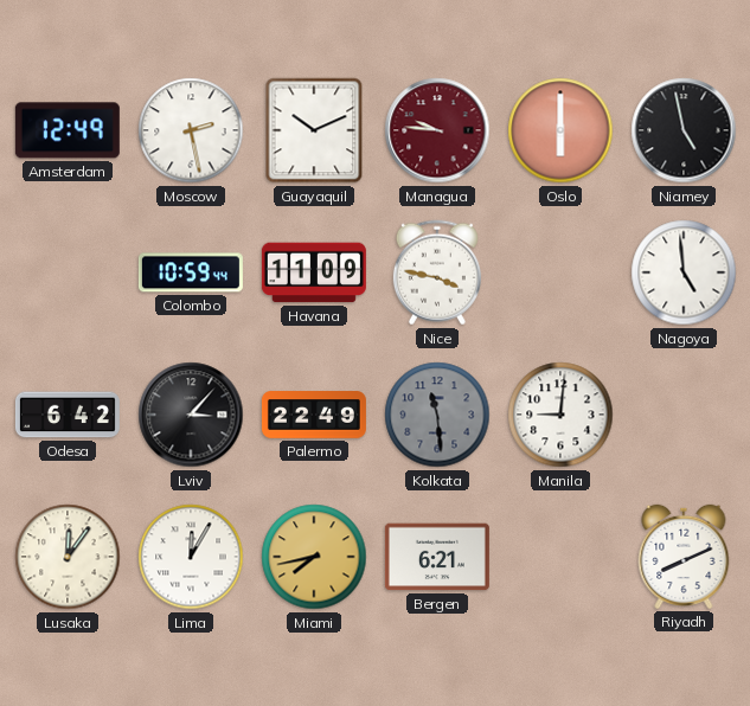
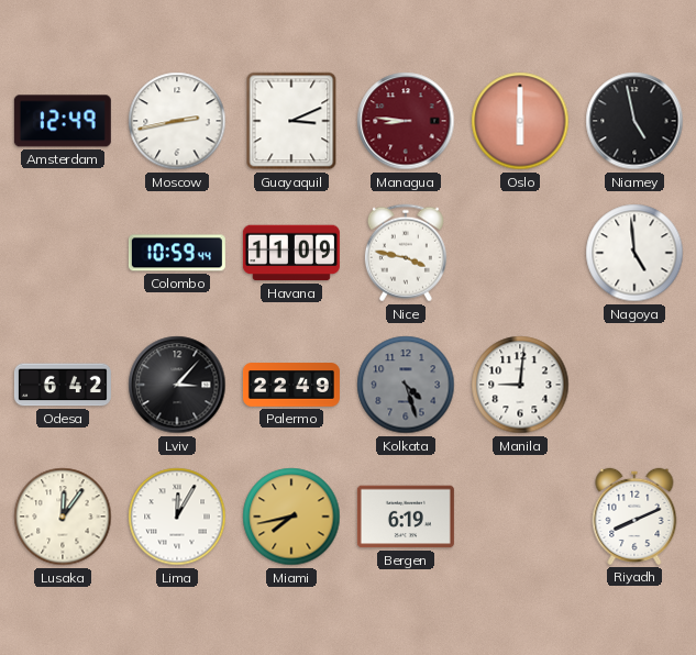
Moscow: 2:28 -> 2:43 (177, 121)
Guayaquil: 10:11 -> 3:11 (291, 121)
Managua: 9:46 -> 8:46 (406, 121)
Kolkata: 11:29 -> 4:27 (406, 385)
Bergen: 6:21 -> 6:19 (406, 517)
